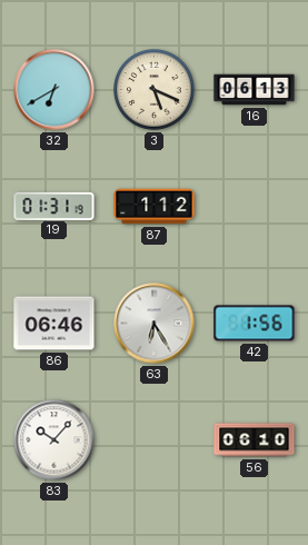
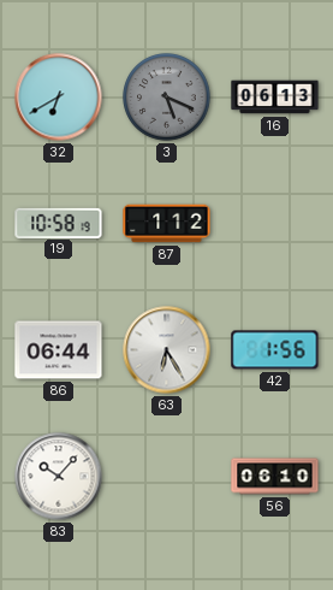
3 dial: cream -> grey (167, 98)
19: 01:31 -> 10:58 (59, 223)
86: 06:46 -> 06:44 (59, 350)
